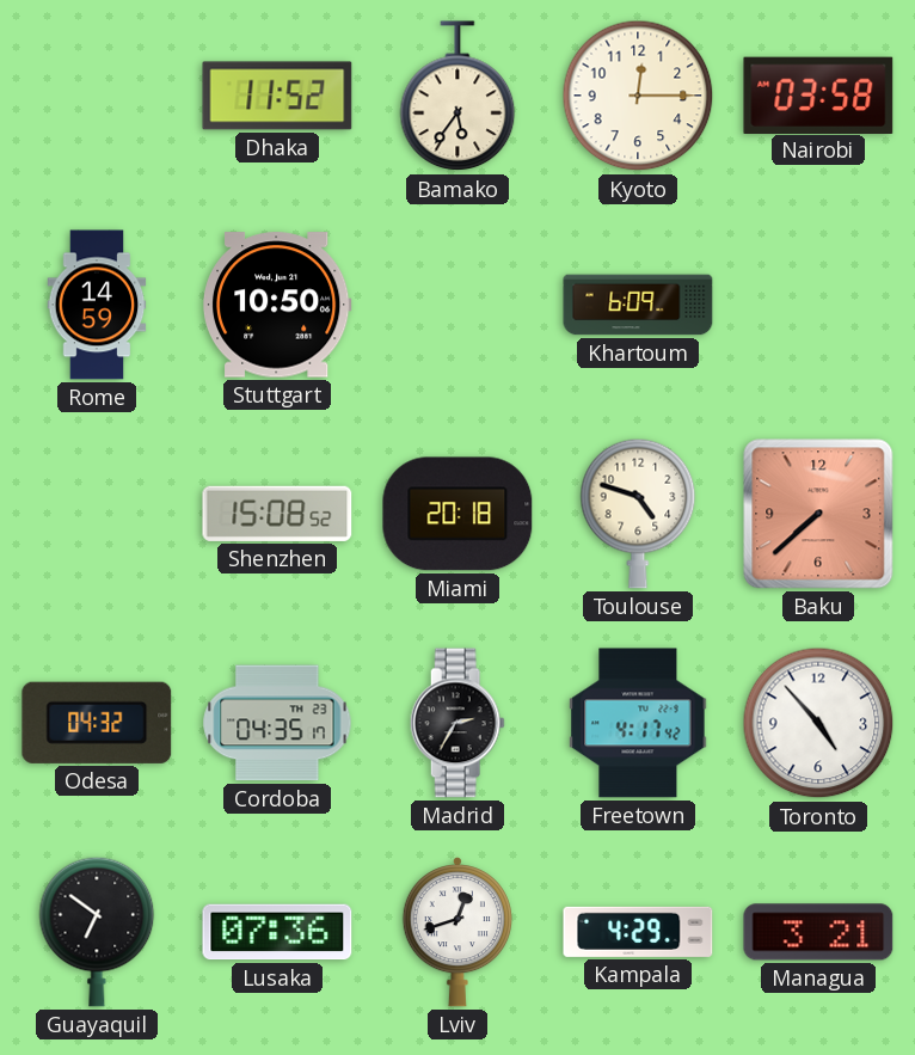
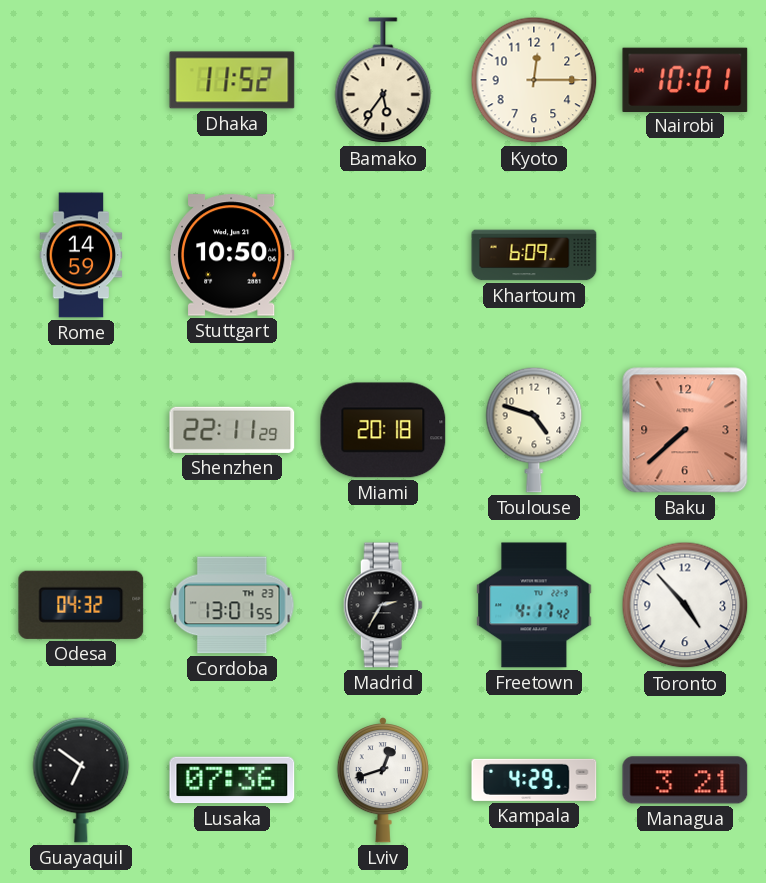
Nairobi: 03:58 -> 10:01 (685, 79)
Shenzhen: 15:08 -> 22:11 (232, 430)
Cordoba: 04:35 -> 13:01 (232, 605)
